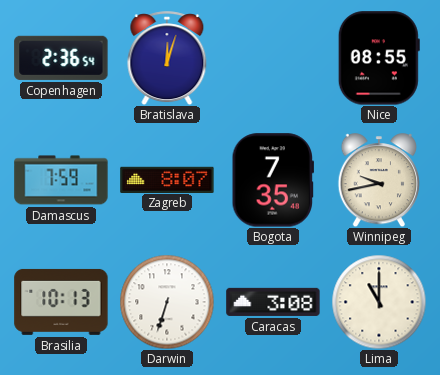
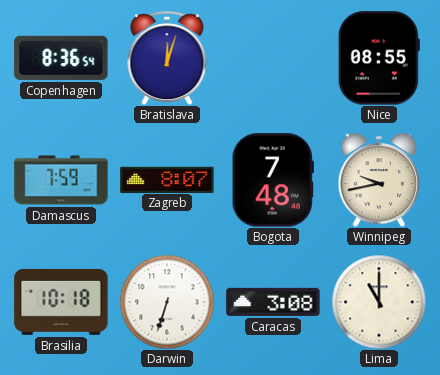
Copenhagen: 2:36 -> 8:36 (61, 58)
Bogota: 7:35 -> 7:48 (272, 180)
Brasilia: 10:13 -> 10:18 (61, 302)
